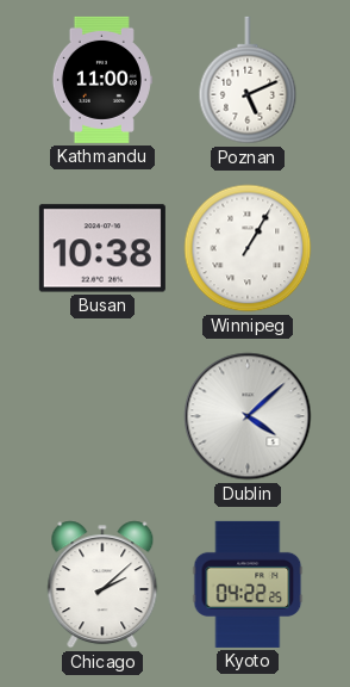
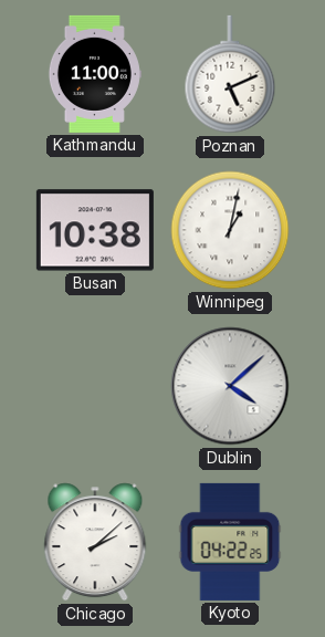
Winnipeg: 1:05 -> 1:02 (230, 230)
